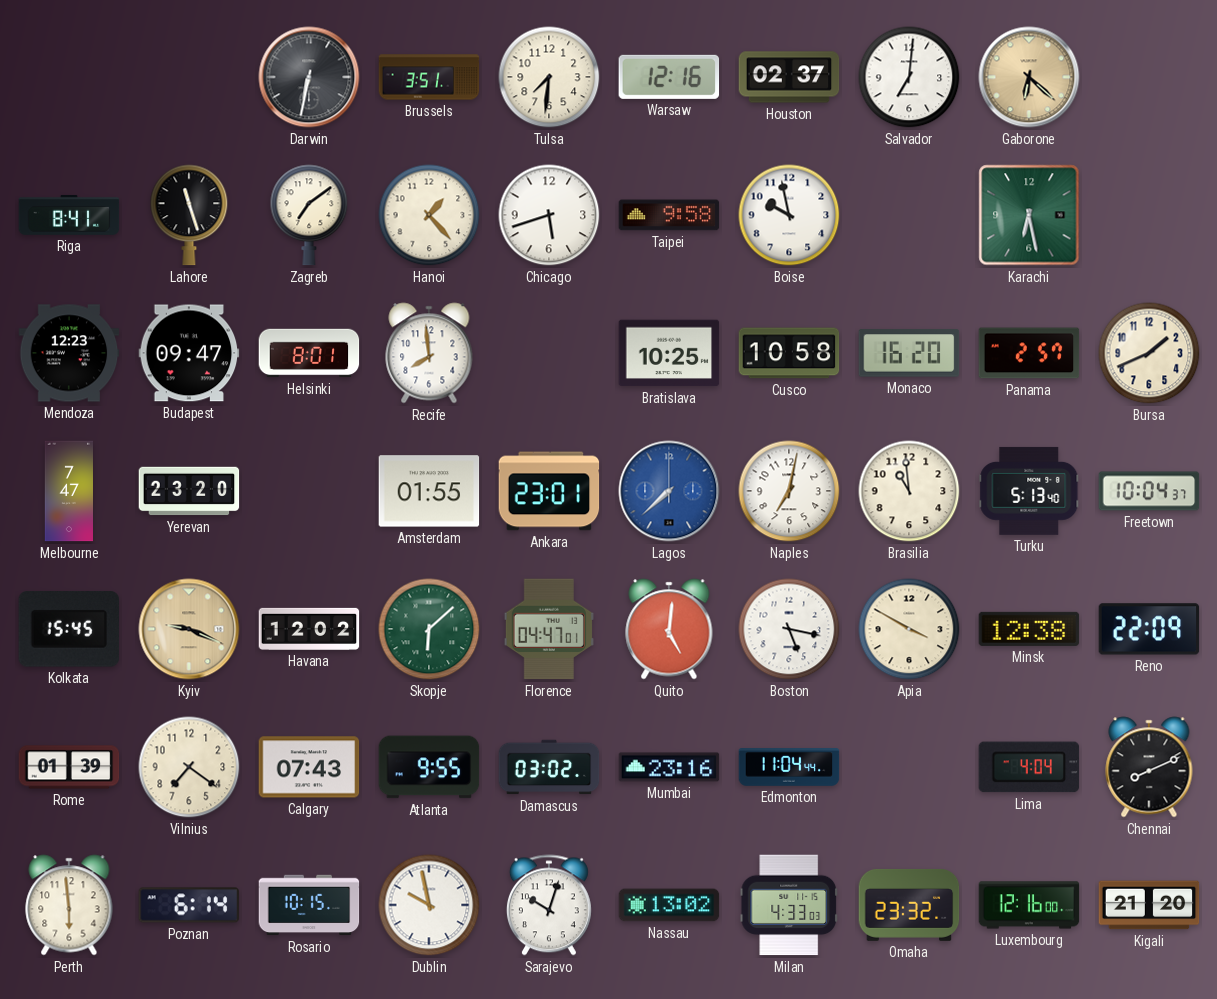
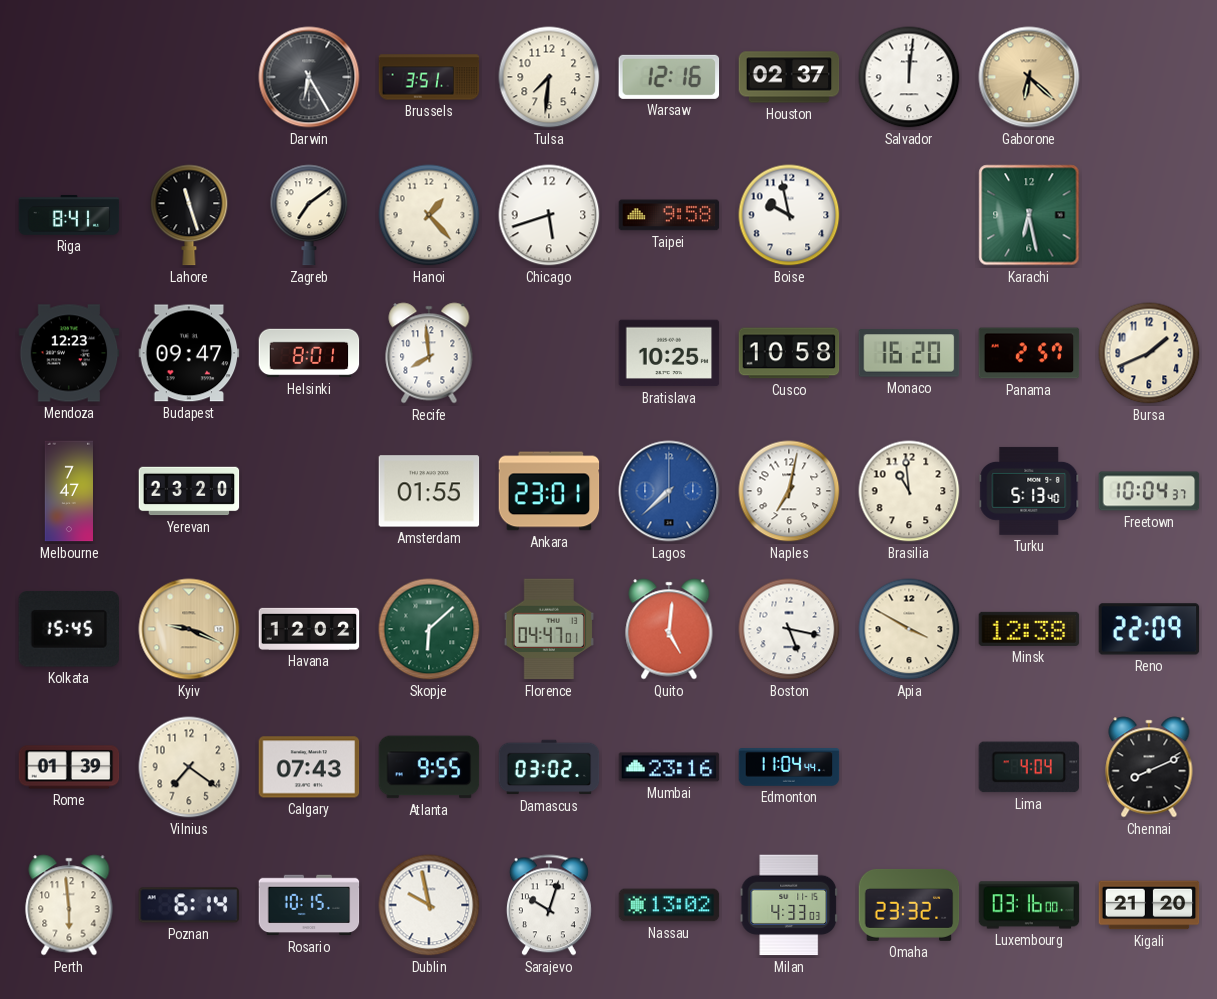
Darwin: 6:32 -> 6:25 (309, 77)
Salvador: 7:01 -> 12:01 (909, 77)
Luxembourg: 12:16 -> 03:16 (1029, 905)
